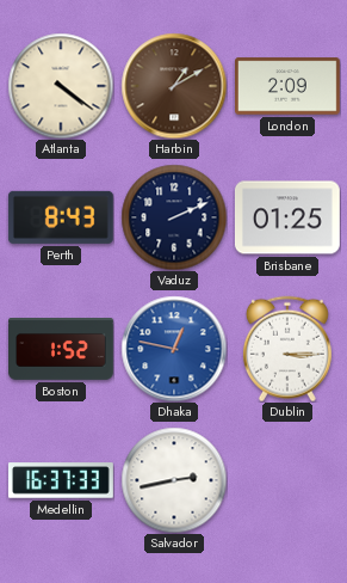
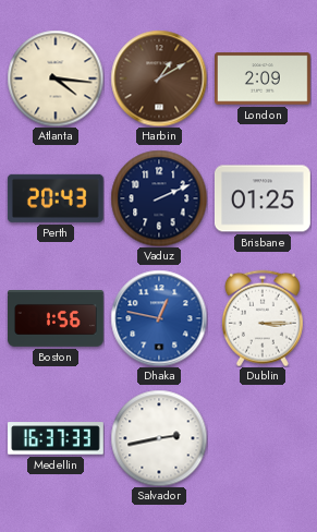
Atlanta: 4:21 -> 4:16 (56, 78)
Perth: 8:43 -> 20:43 (56, 198)
Boston: 1:52 -> 1:56 (57, 319)
